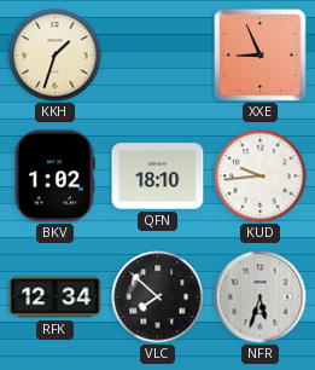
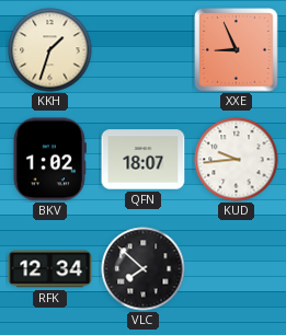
QFN: 18:10 -> 18:07 (144, 160)
NFR: 5:33 -> none (261, 297)
